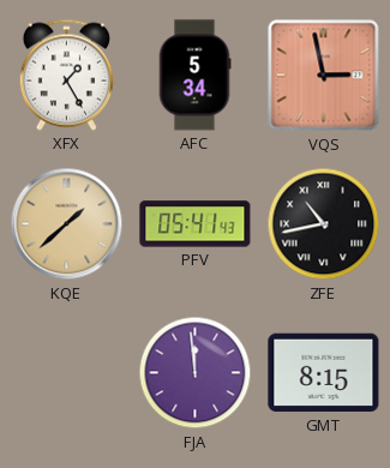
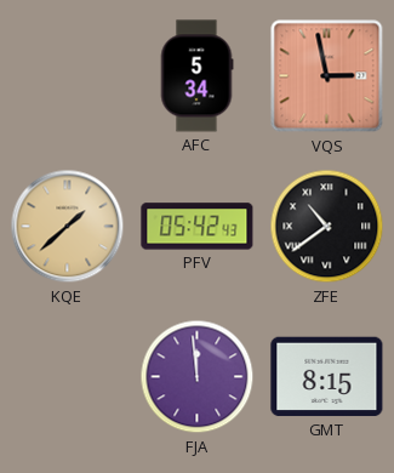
XFX: 1:25 -> none (66, 74)
PFV: 05:41 -> 05:42 (198, 227)
ZFE: 10:43 -> 10:39 (327, 227)
